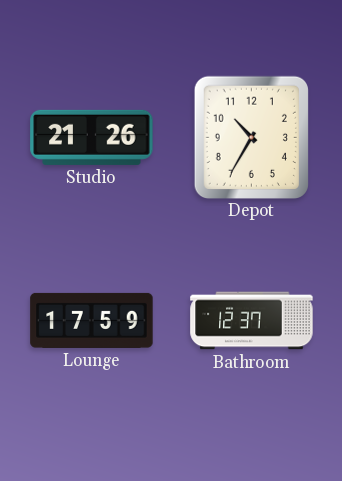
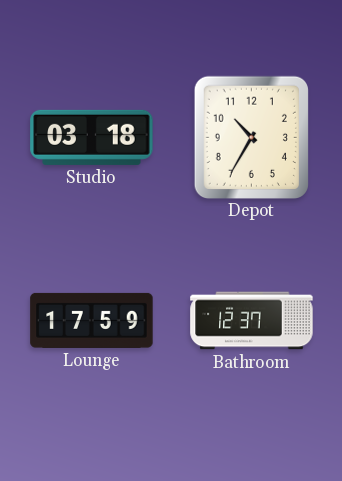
Studio: 21:26 -> 03:18 (92, 137)
